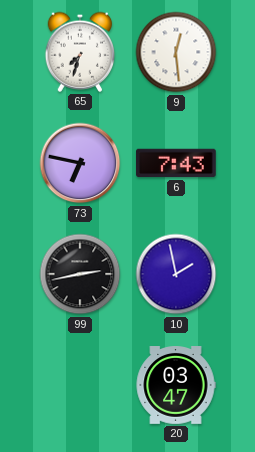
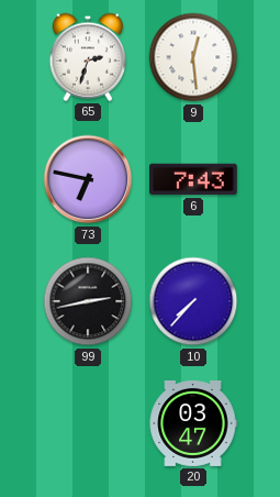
65: 7:33 -> 2:33 (88, 57)
10: 1:58 -> 7:37 (193, 301)
